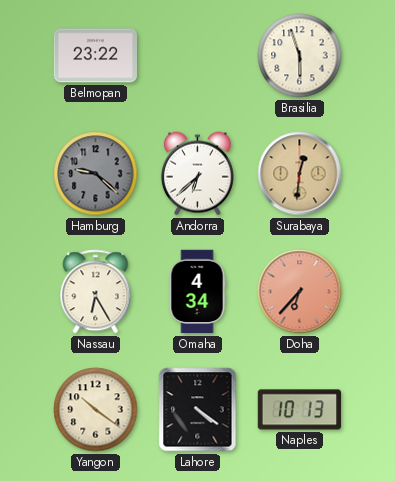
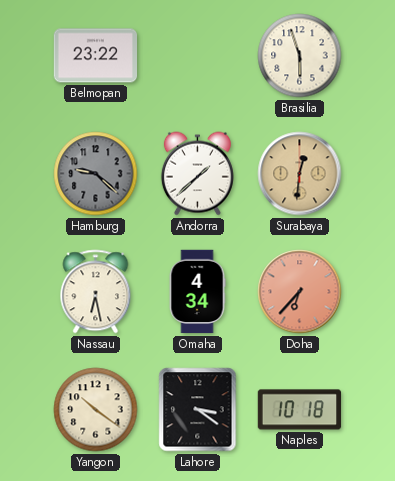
Andorra: 6:38 -> 1:38 (197, 174)
Nassau: 6:25 -> 6:28 (96, 292)
Lahore: 4:21 -> 3:21 (198, 410)
Naples: 10:13 -> 10:18 (300, 410)
